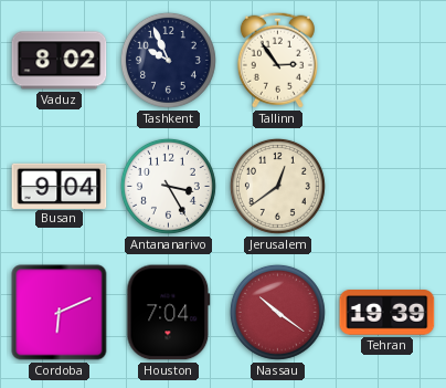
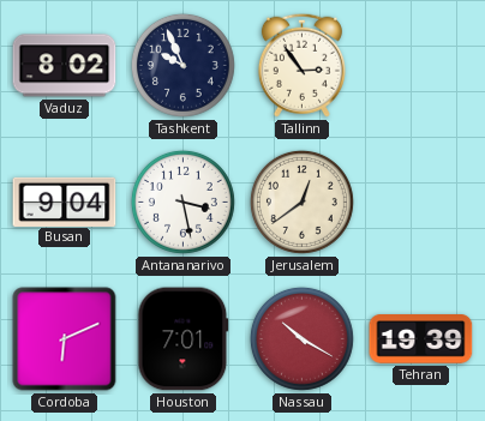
Antananarivo: 3:25 -> 3:28 (182, 202)
Houston: 7:04 -> 7:01 (184, 339)
Nassau: 10:21 -> 10:20 (301, 338)
